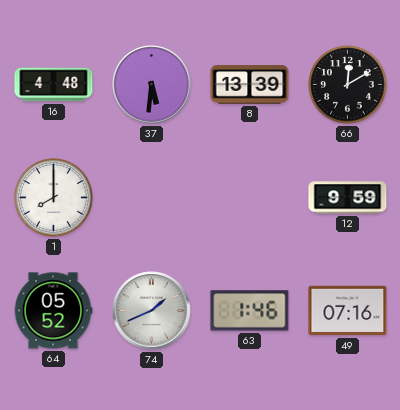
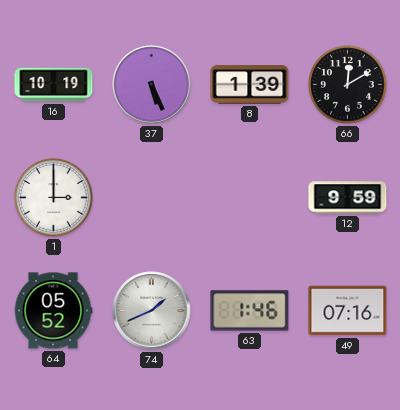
16: 4:48 -> 10:19 (54, 85)
37: 5:31 -> 5:26 (152, 85)
8: 13:39 -> 1:39 (250, 85)
1: 8:00 -> 3:00 (54, 198)
